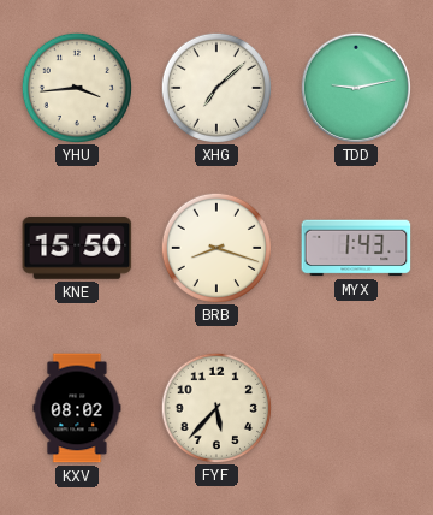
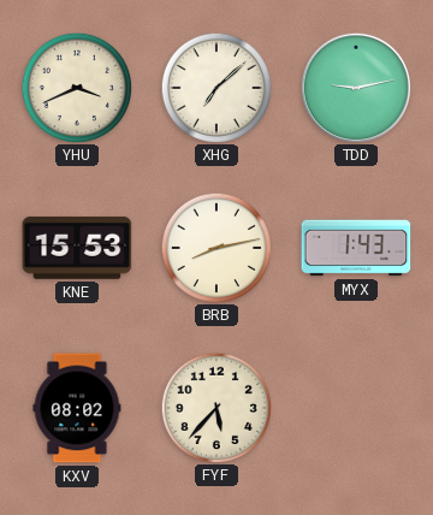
YHU: 3:44 -> 3:41 (76, 87)
KNE: 15:50 -> 15:53 (77, 248)
BRB: 8:18 -> 8:13 (215, 247)
